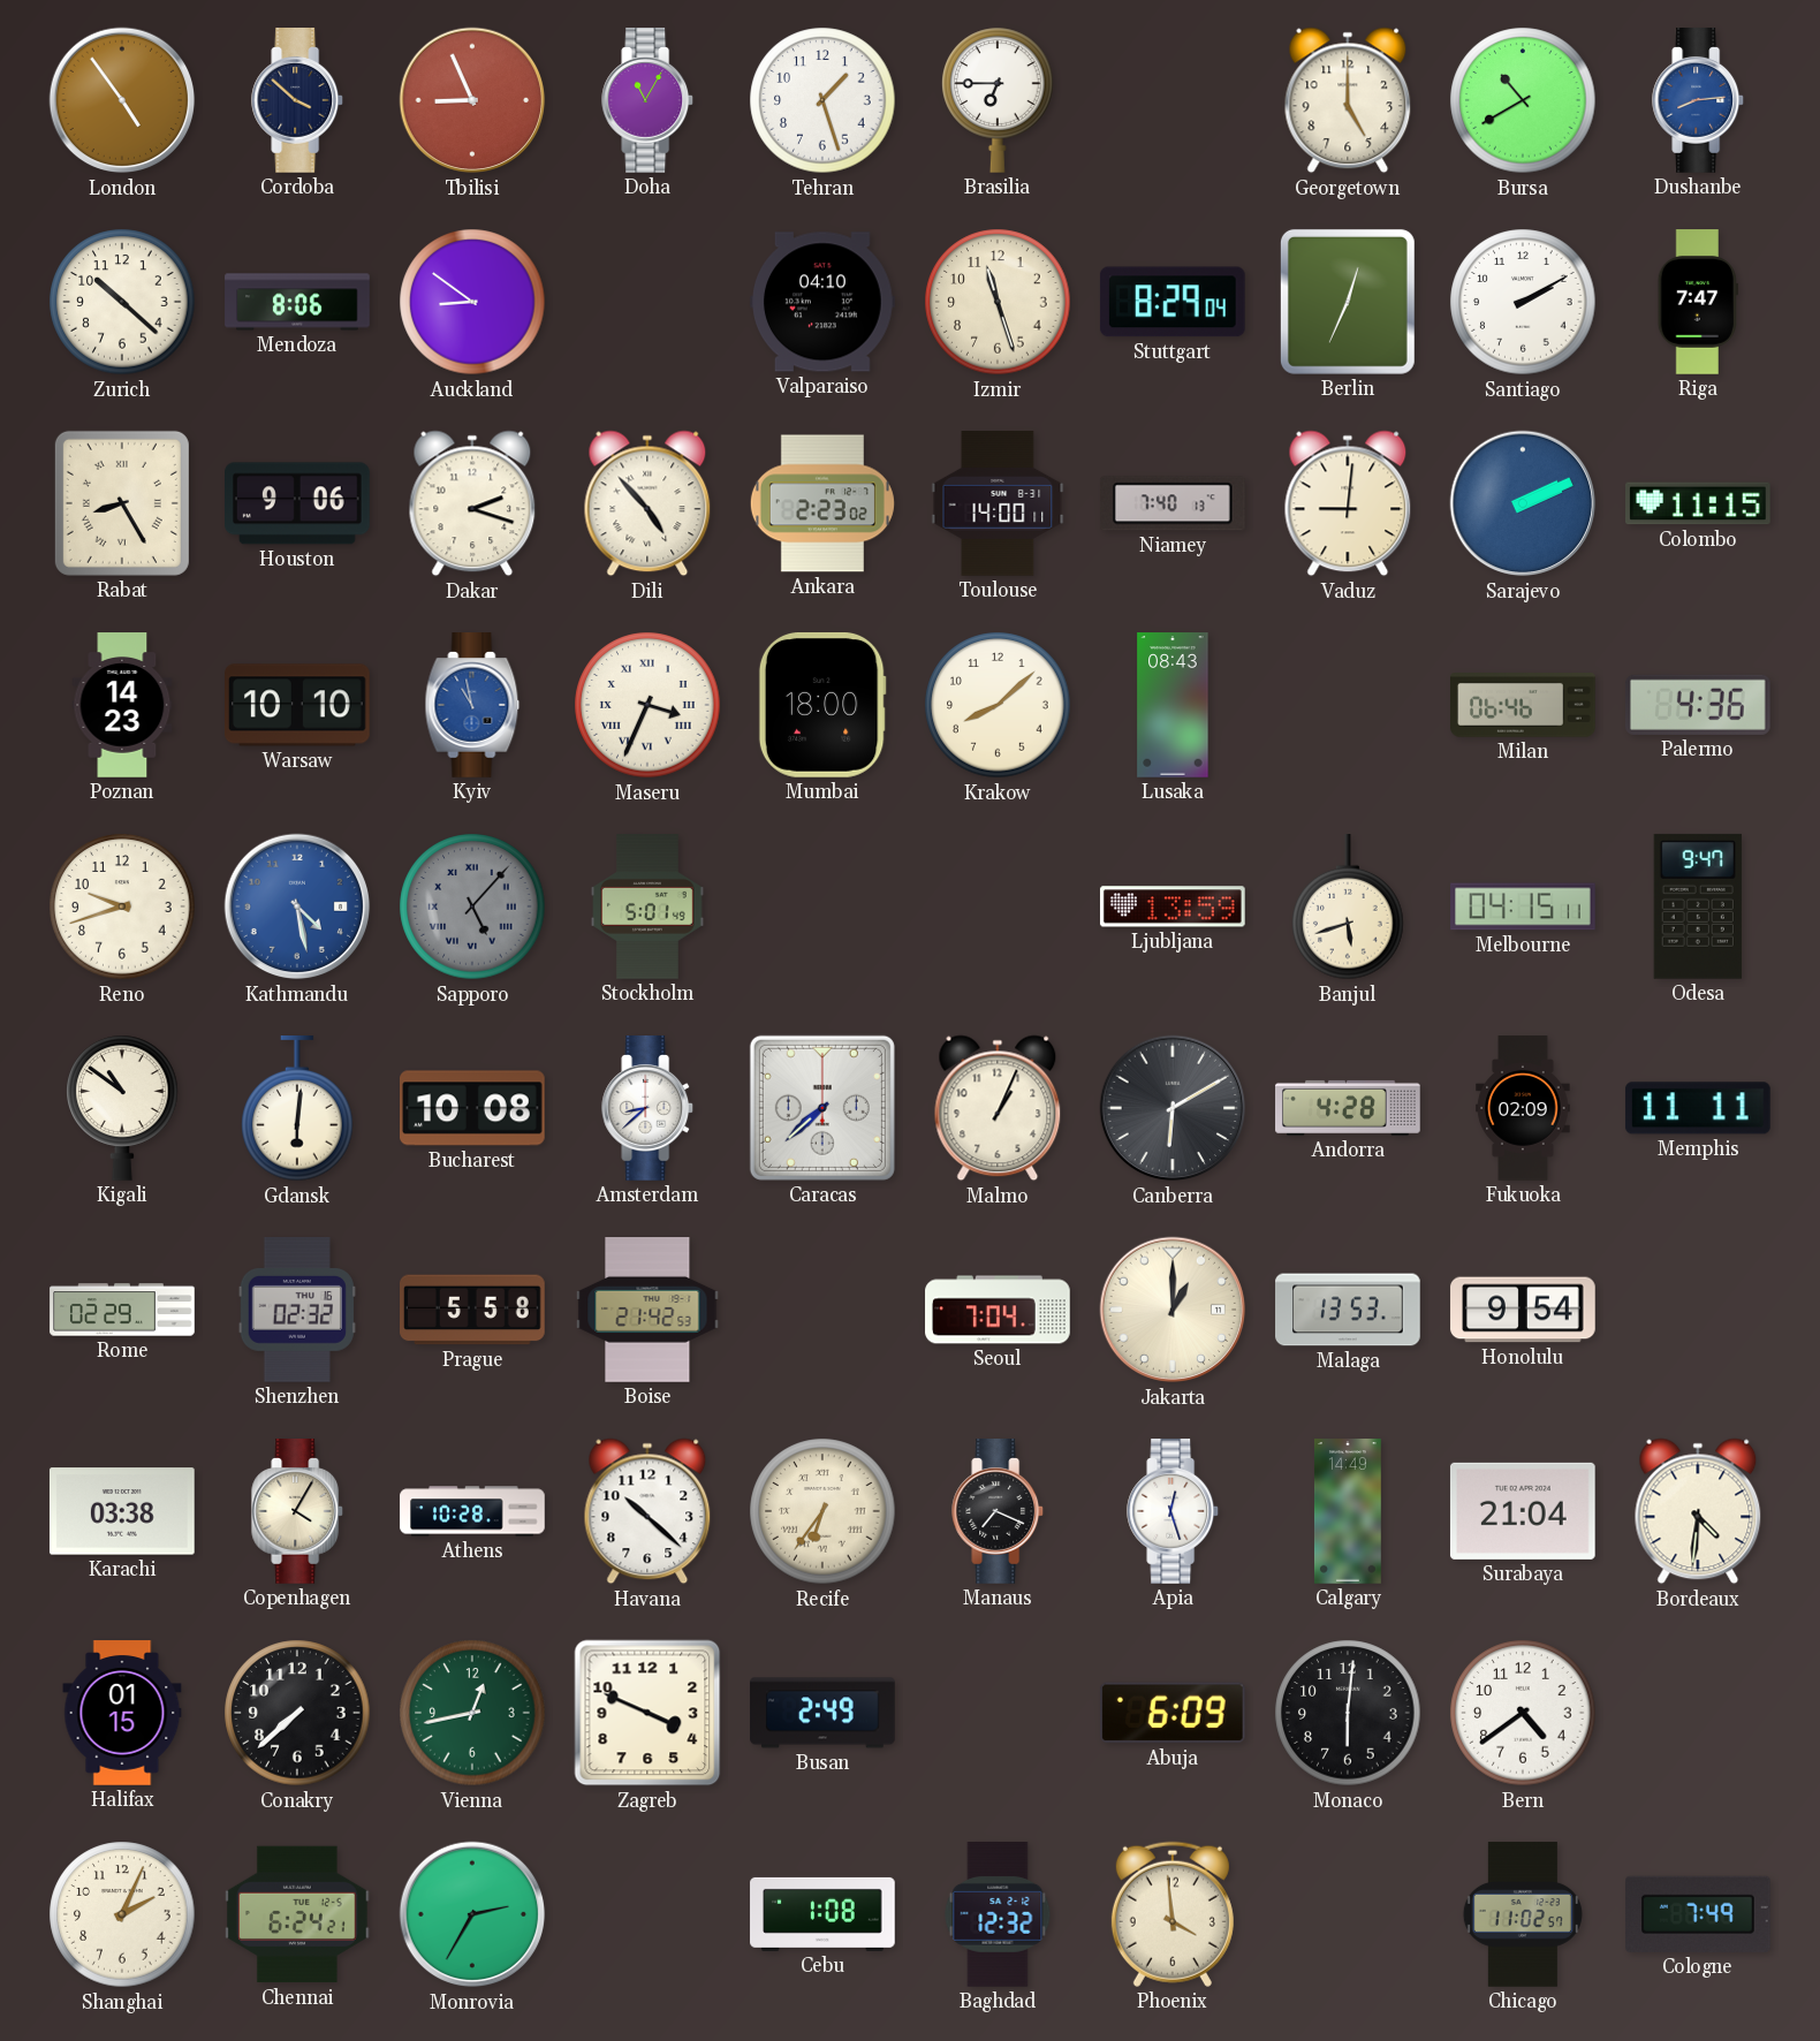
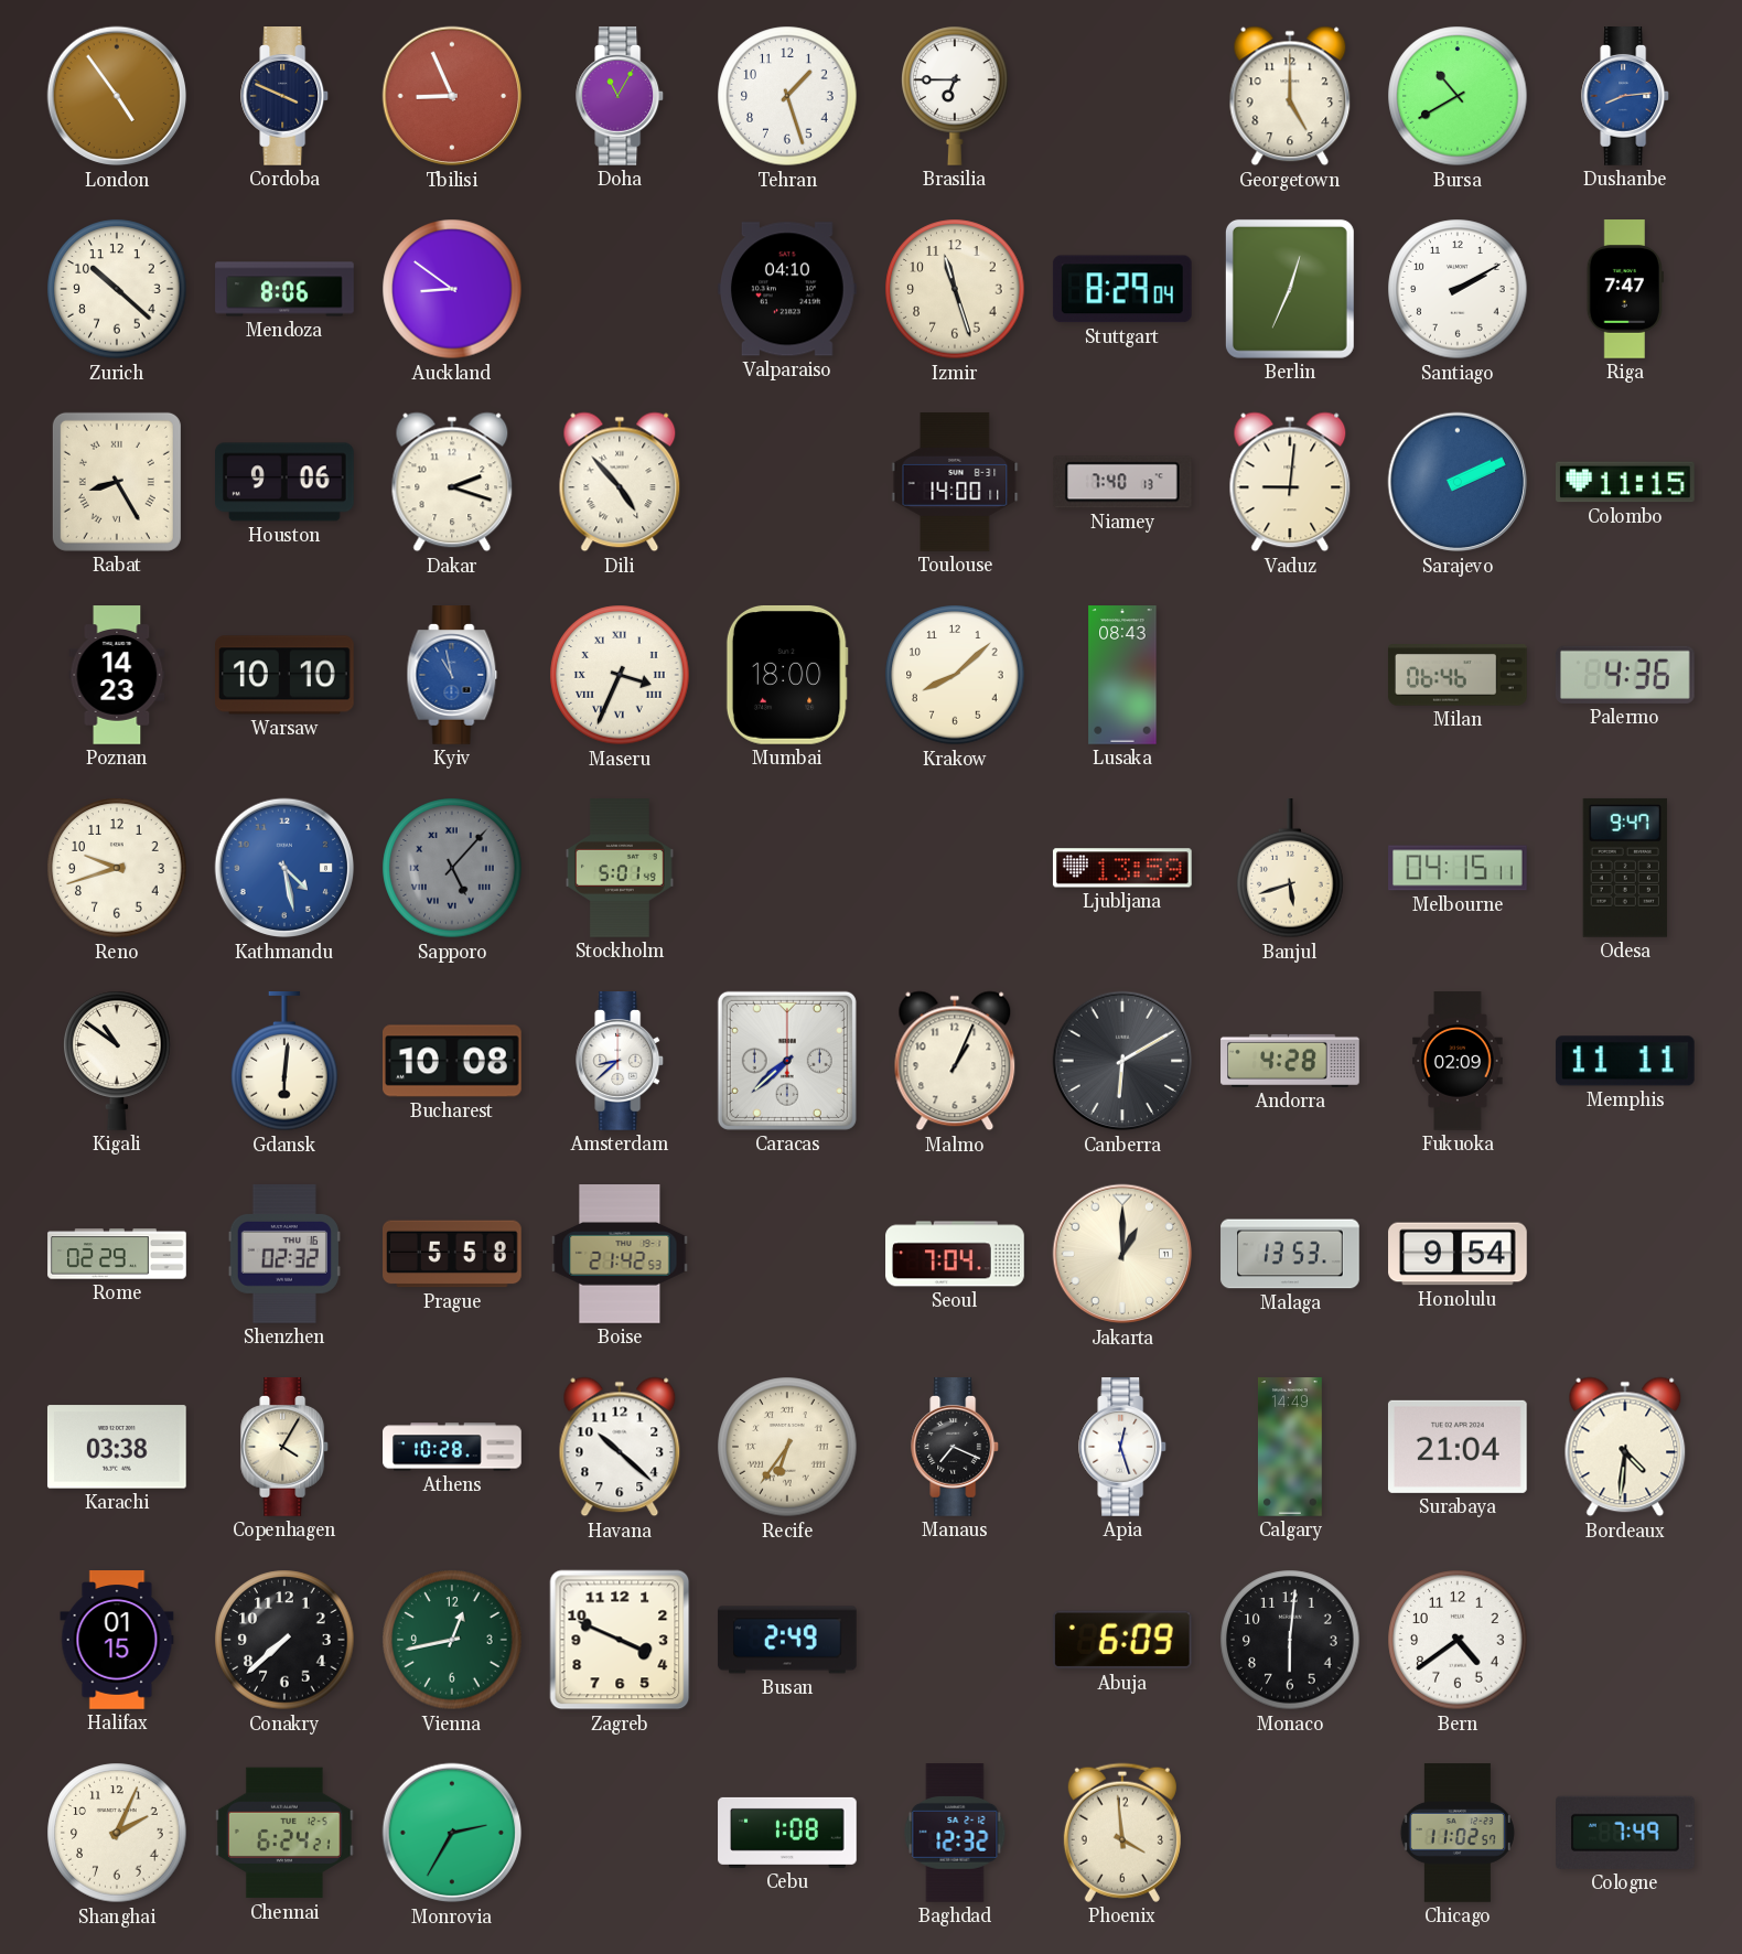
Cordoba: 3:52 -> 3:49 (286, 96)
Ankara: 2:23 -> none (822, 503)
